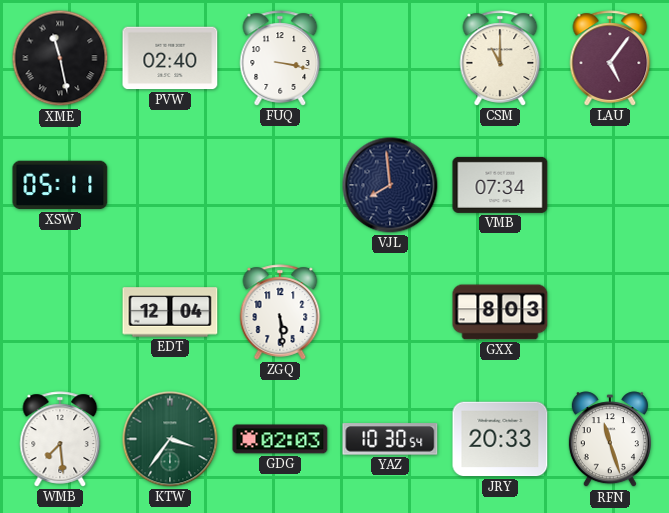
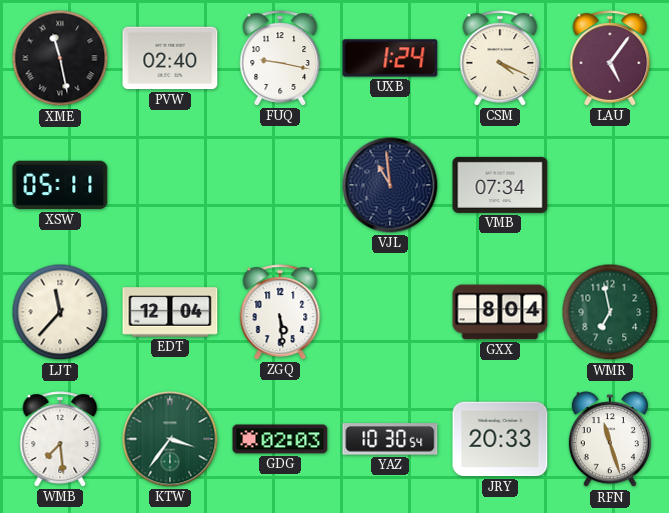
FUQ: 3:17 -> 9:17 (280, 58)
UXB: none -> 1:24 (390, 58)
CSM: 11:00 -> 4:19 (500, 58)
VJL: 7:59 -> 10:59 (390, 185)
LJT: none -> 11:37 (60, 312)
GXX: 8:03 -> 8:04 (500, 312)
WMR: none -> 6:58 (610, 312)
